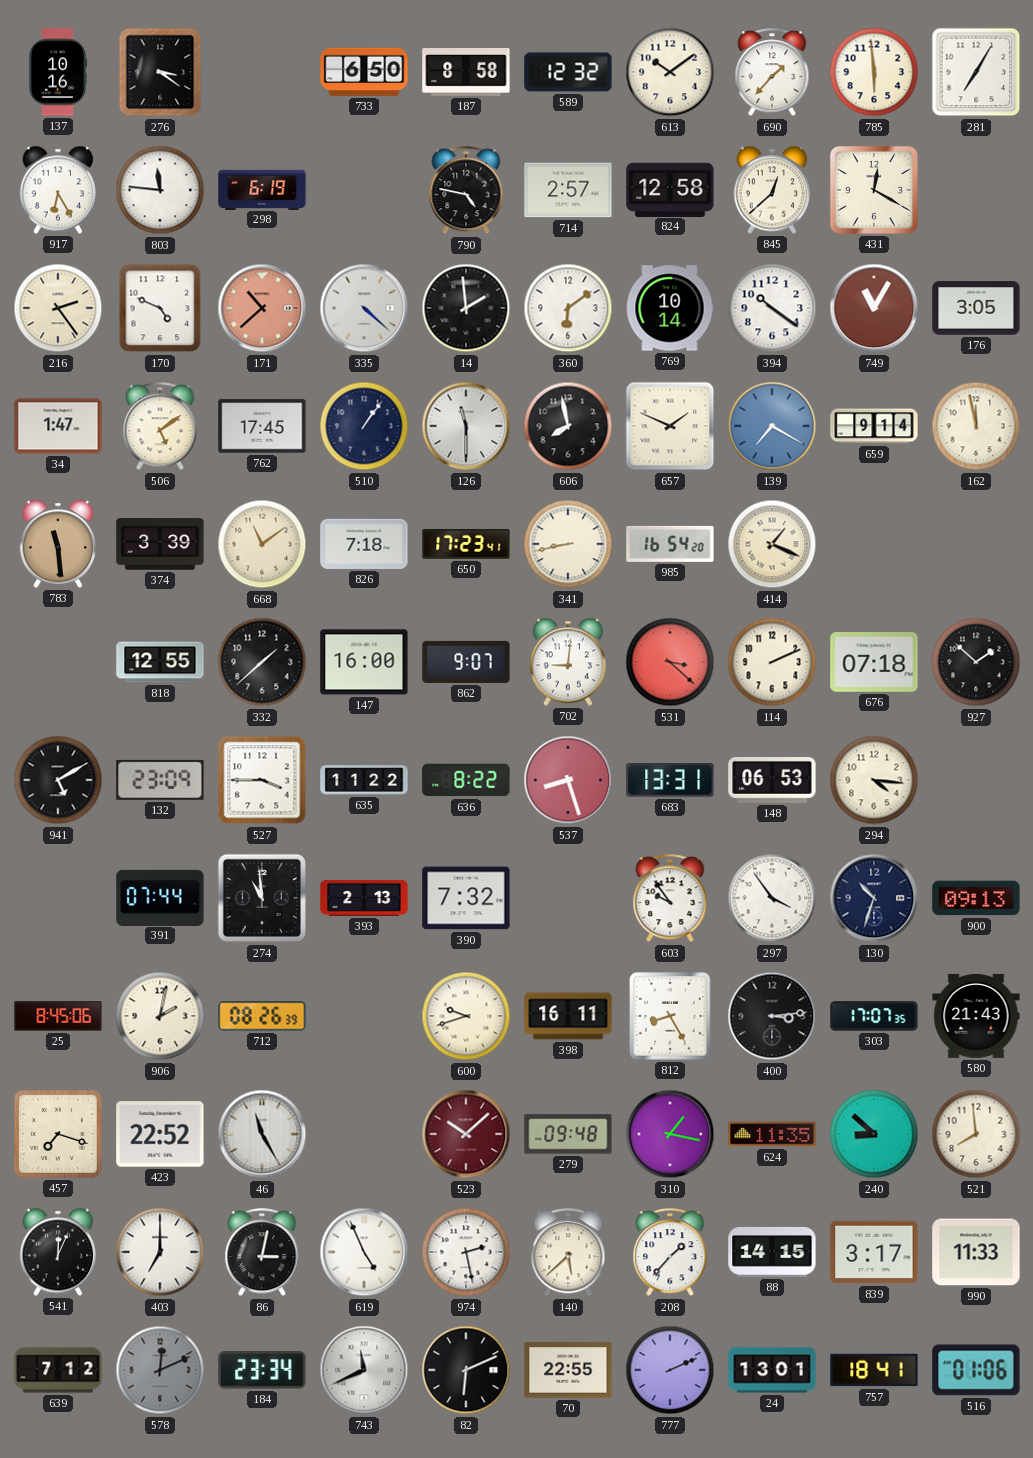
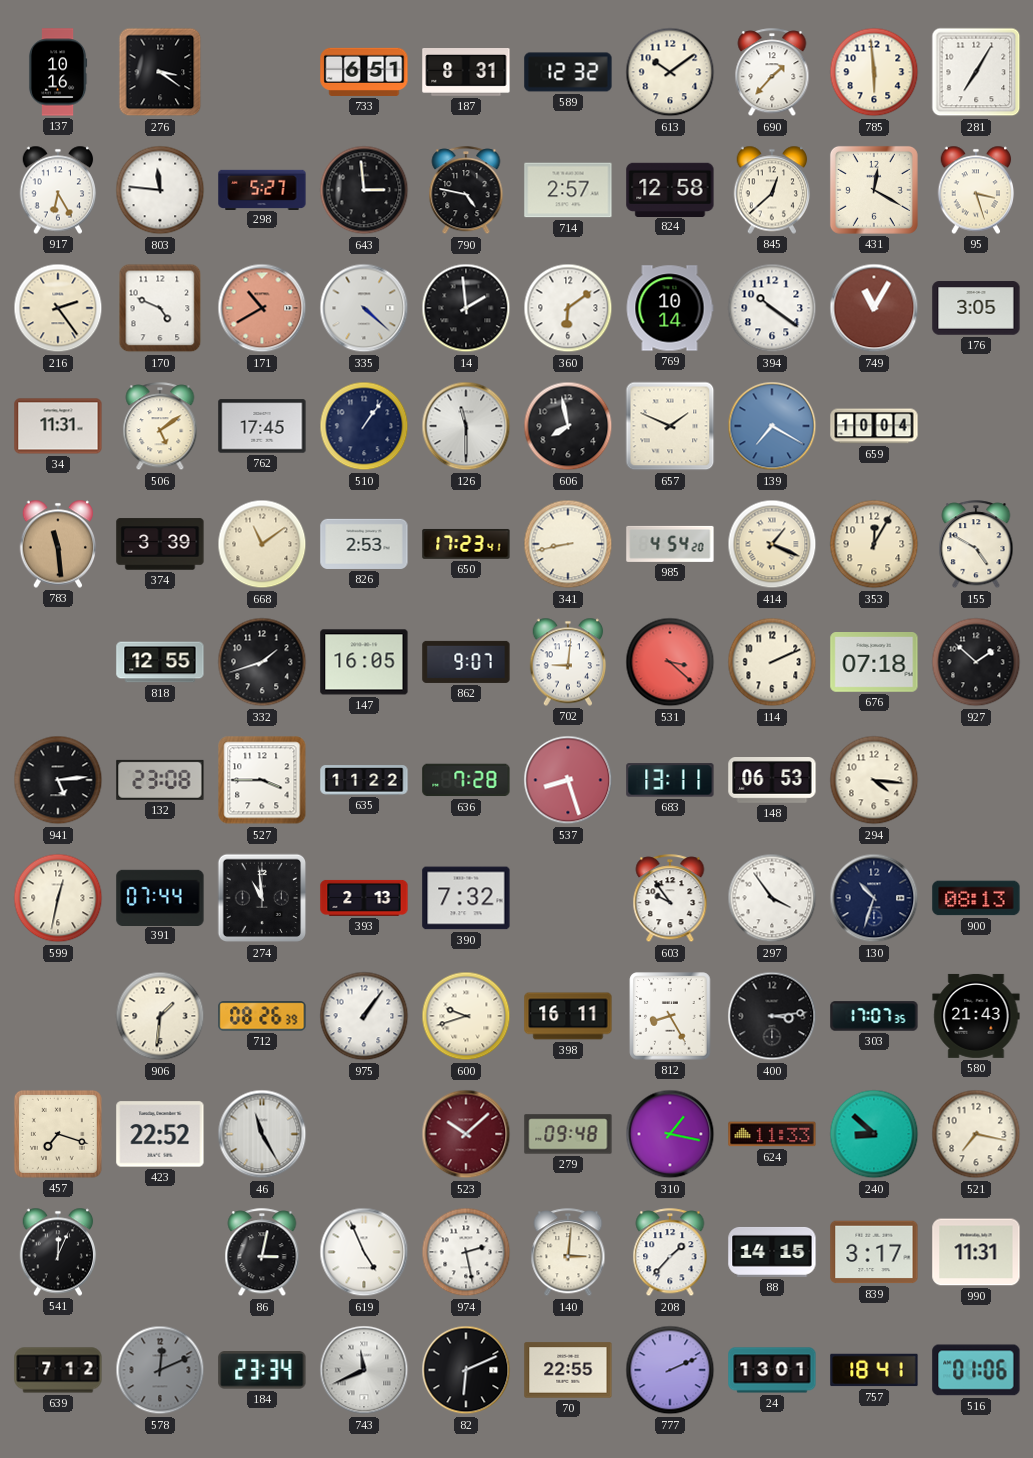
733: 6:50 -> 6:51 (364, 72)
187: 8:58 -> 8:31 (466, 73)
298: 6:19 -> 5:27 (262, 189)
643: none -> 2:59 (364, 190)
95: none -> 3:27 (976, 190)
171: 10:38 -> 10:40 (262, 308)
34: 1:47 -> 11:31 (58, 426)
659: 9:14 -> 10:04 (874, 426)
162: 11:58 -> none (976, 426)
826: 7:18 -> 2:53 (364, 544)
985: 16:54 -> 4:54 (670, 544)
353: none -> 12:05 (874, 544)
155: none -> 4:50 (976, 545)
332: 1:38 -> 1:42 (262, 662)
147: 16:00 -> 16:05 (364, 662)
941: 5:10 -> 5:14 (58, 780)
132: 23:09 -> 23:08 (160, 780)
636: 8:22 -> 7:28 (466, 780)
683: 13:31 -> 13:11 (670, 780)
599: none -> 12:32 (58, 898)
900: 09:13 -> 08:13 (976, 898)
25: 8:45 -> none (58, 1016)
906: 2:02 -> 1:31 (160, 1016)
975: none -> 1:06 (364, 1016)
624: 11:35 -> 11:33 (772, 1134)
521: 7:59 -> 7:17 (976, 1134)
403: 7:00 -> none (160, 1252)
140: 5:38 -> 3:01 (568, 1253)
990: 11:33 -> 11:31 (976, 1252)
